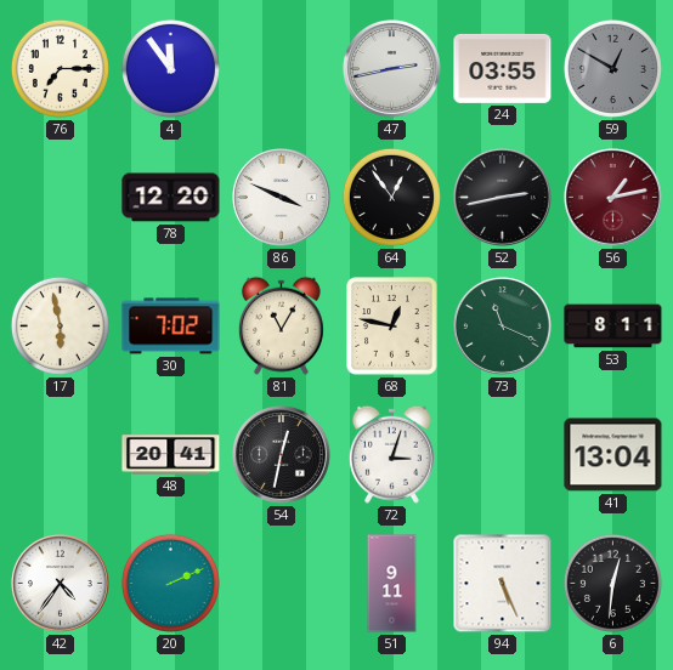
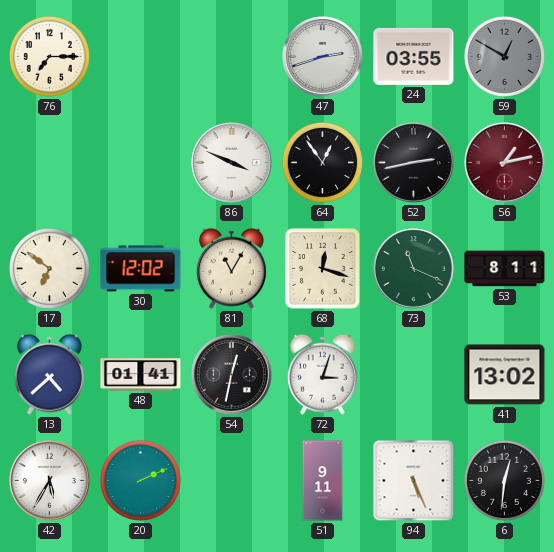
4: 11:54 -> none (170, 68)
47: 2:43 -> 2:42 (323, 57)
78: 12:20 -> none (171, 198)
17: 5:58 -> 6:51 (49, 268)
30: 7:02 -> 12:02 (141, 269)
68: 12:47 -> 12:18 (323, 269)
13: none -> 4:38 (49, 374)
48: 20:41 -> 01:41 (141, 375)
41: 13:04 -> 13:02 (505, 375)
42: 4:36 -> 5:35 (50, 481)
